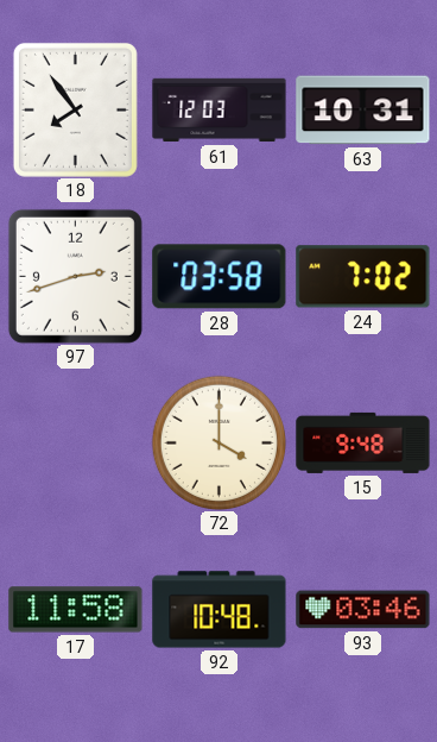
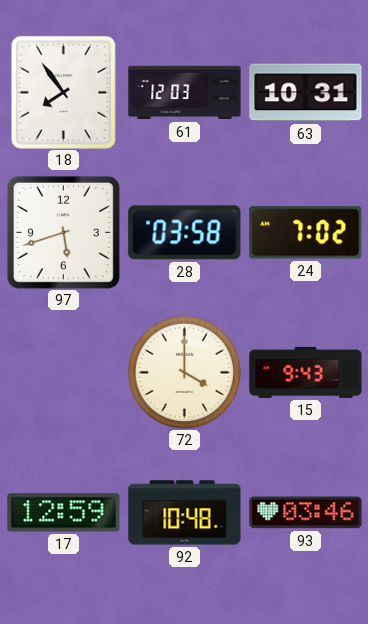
97: 2:42 -> 5:42 (63, 232)
15: 9:48 -> 9:43 (306, 372)
17: 11:58 -> 12:59 (64, 513)
